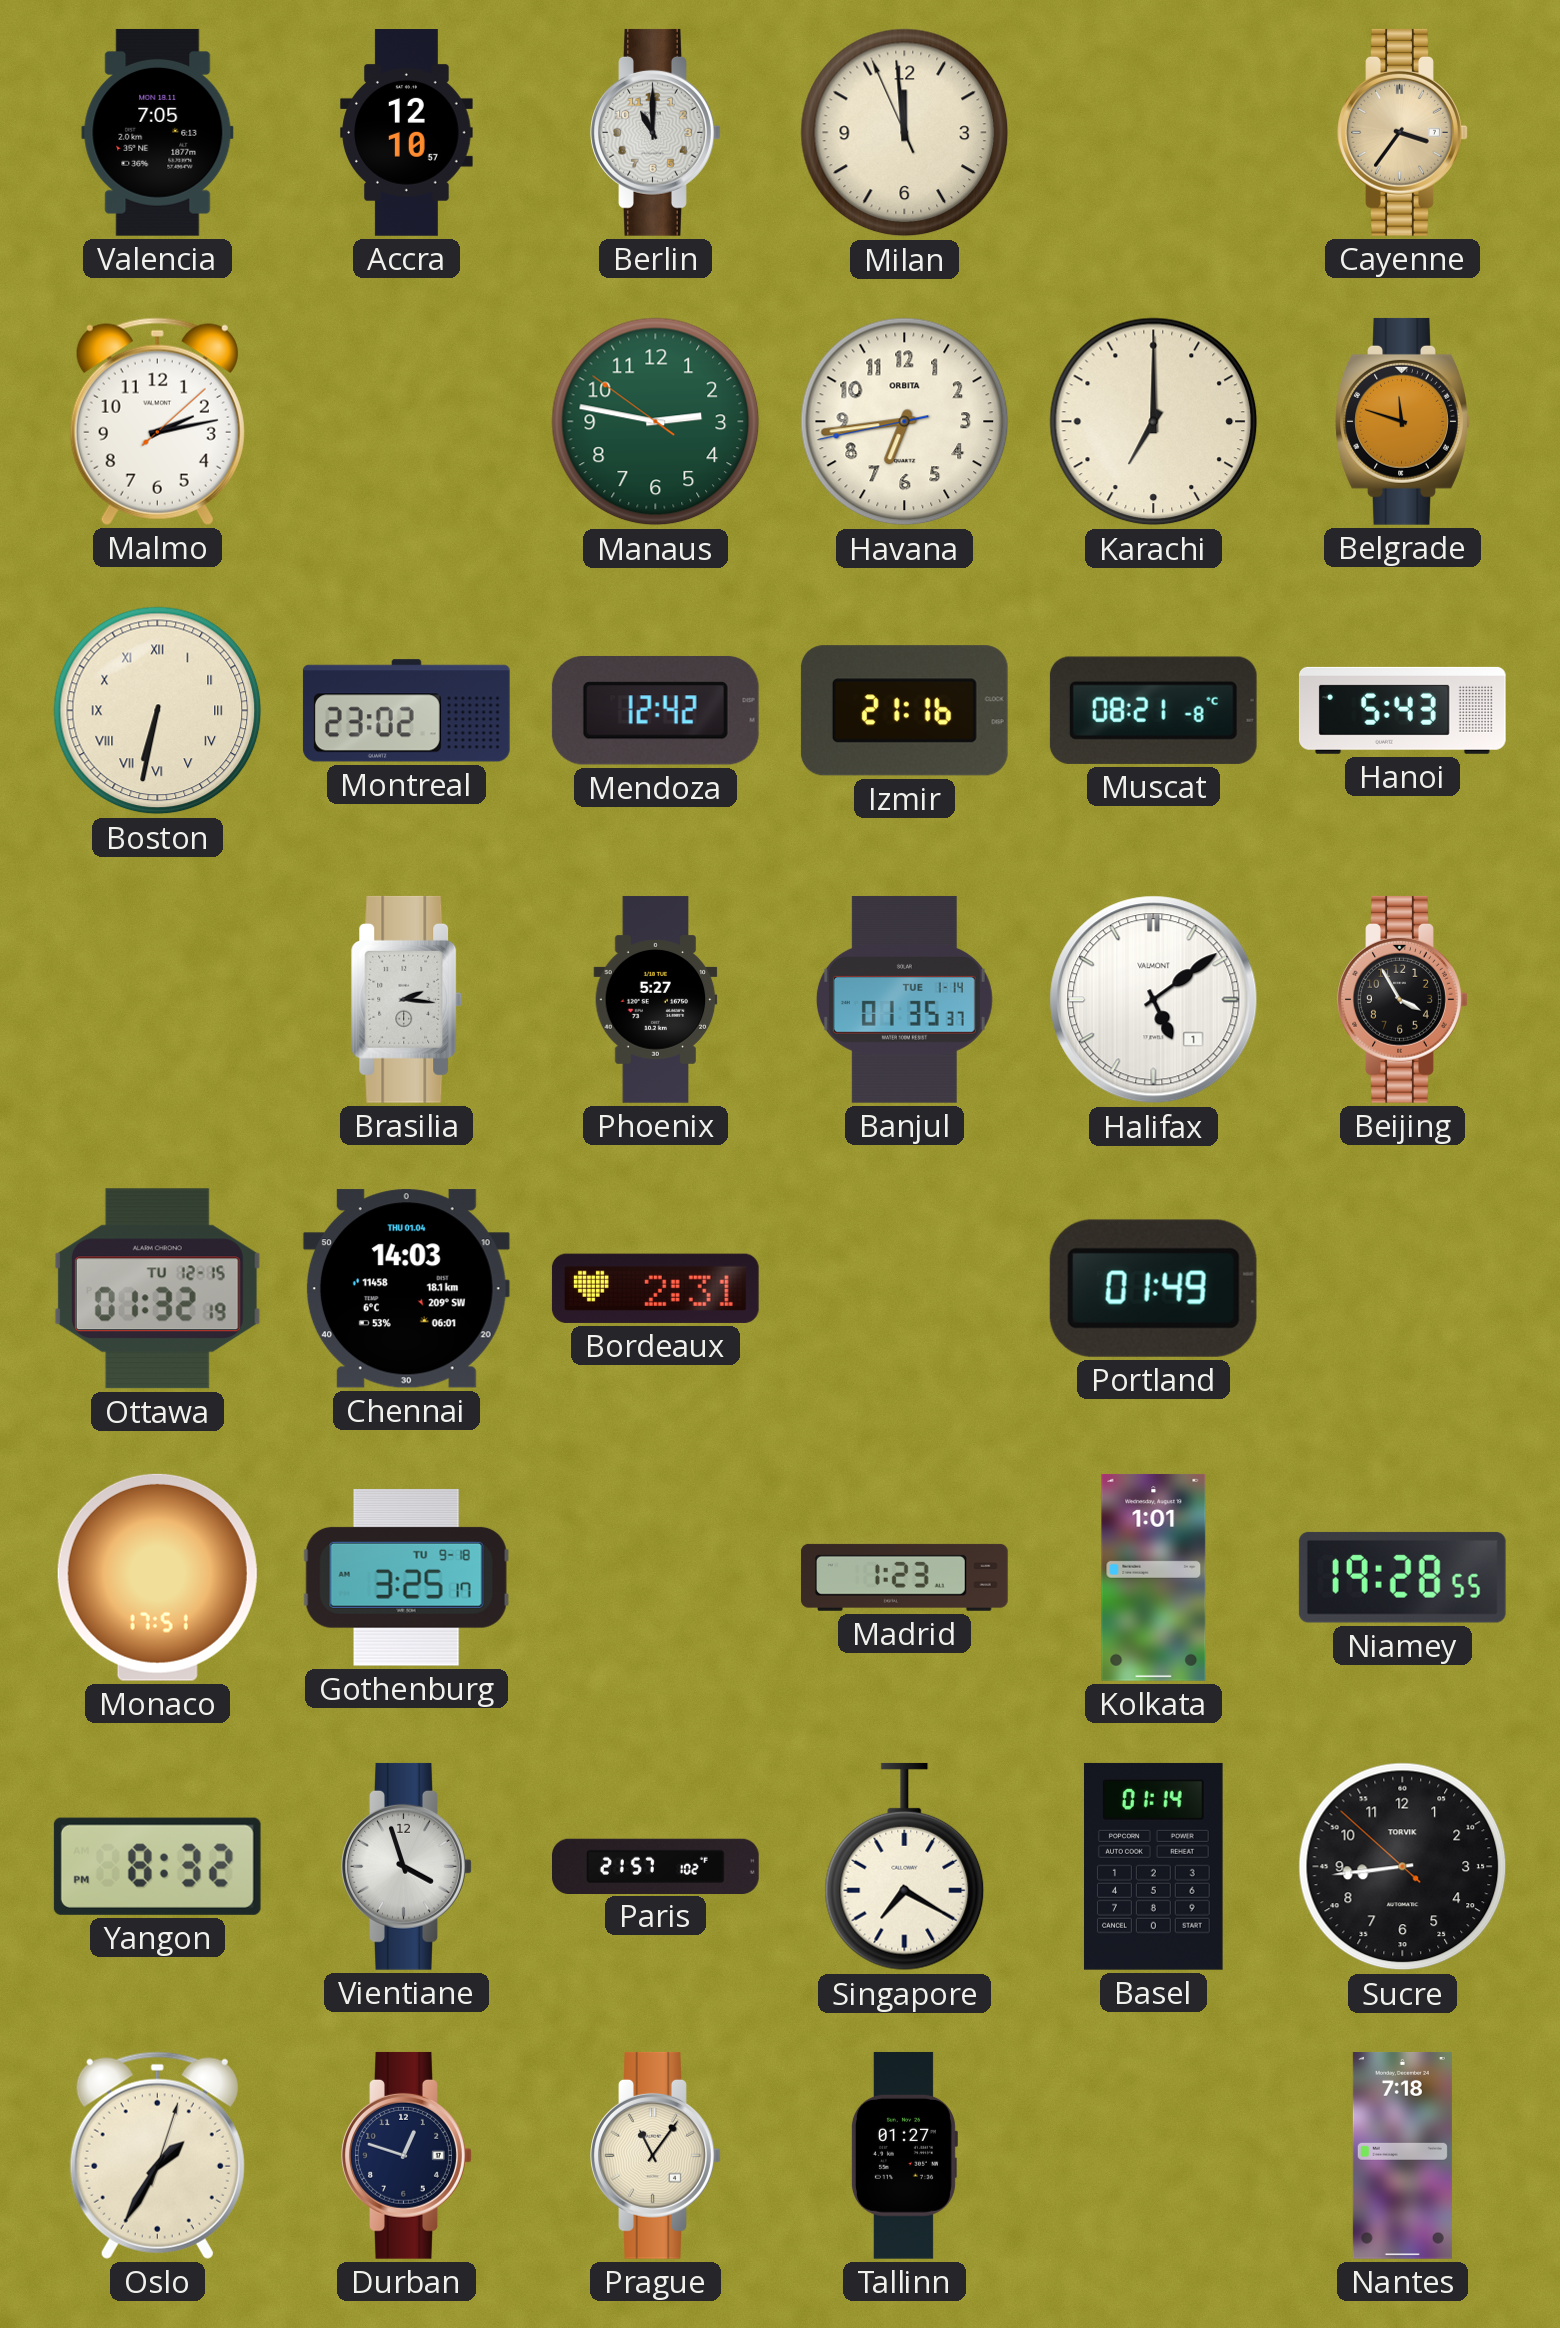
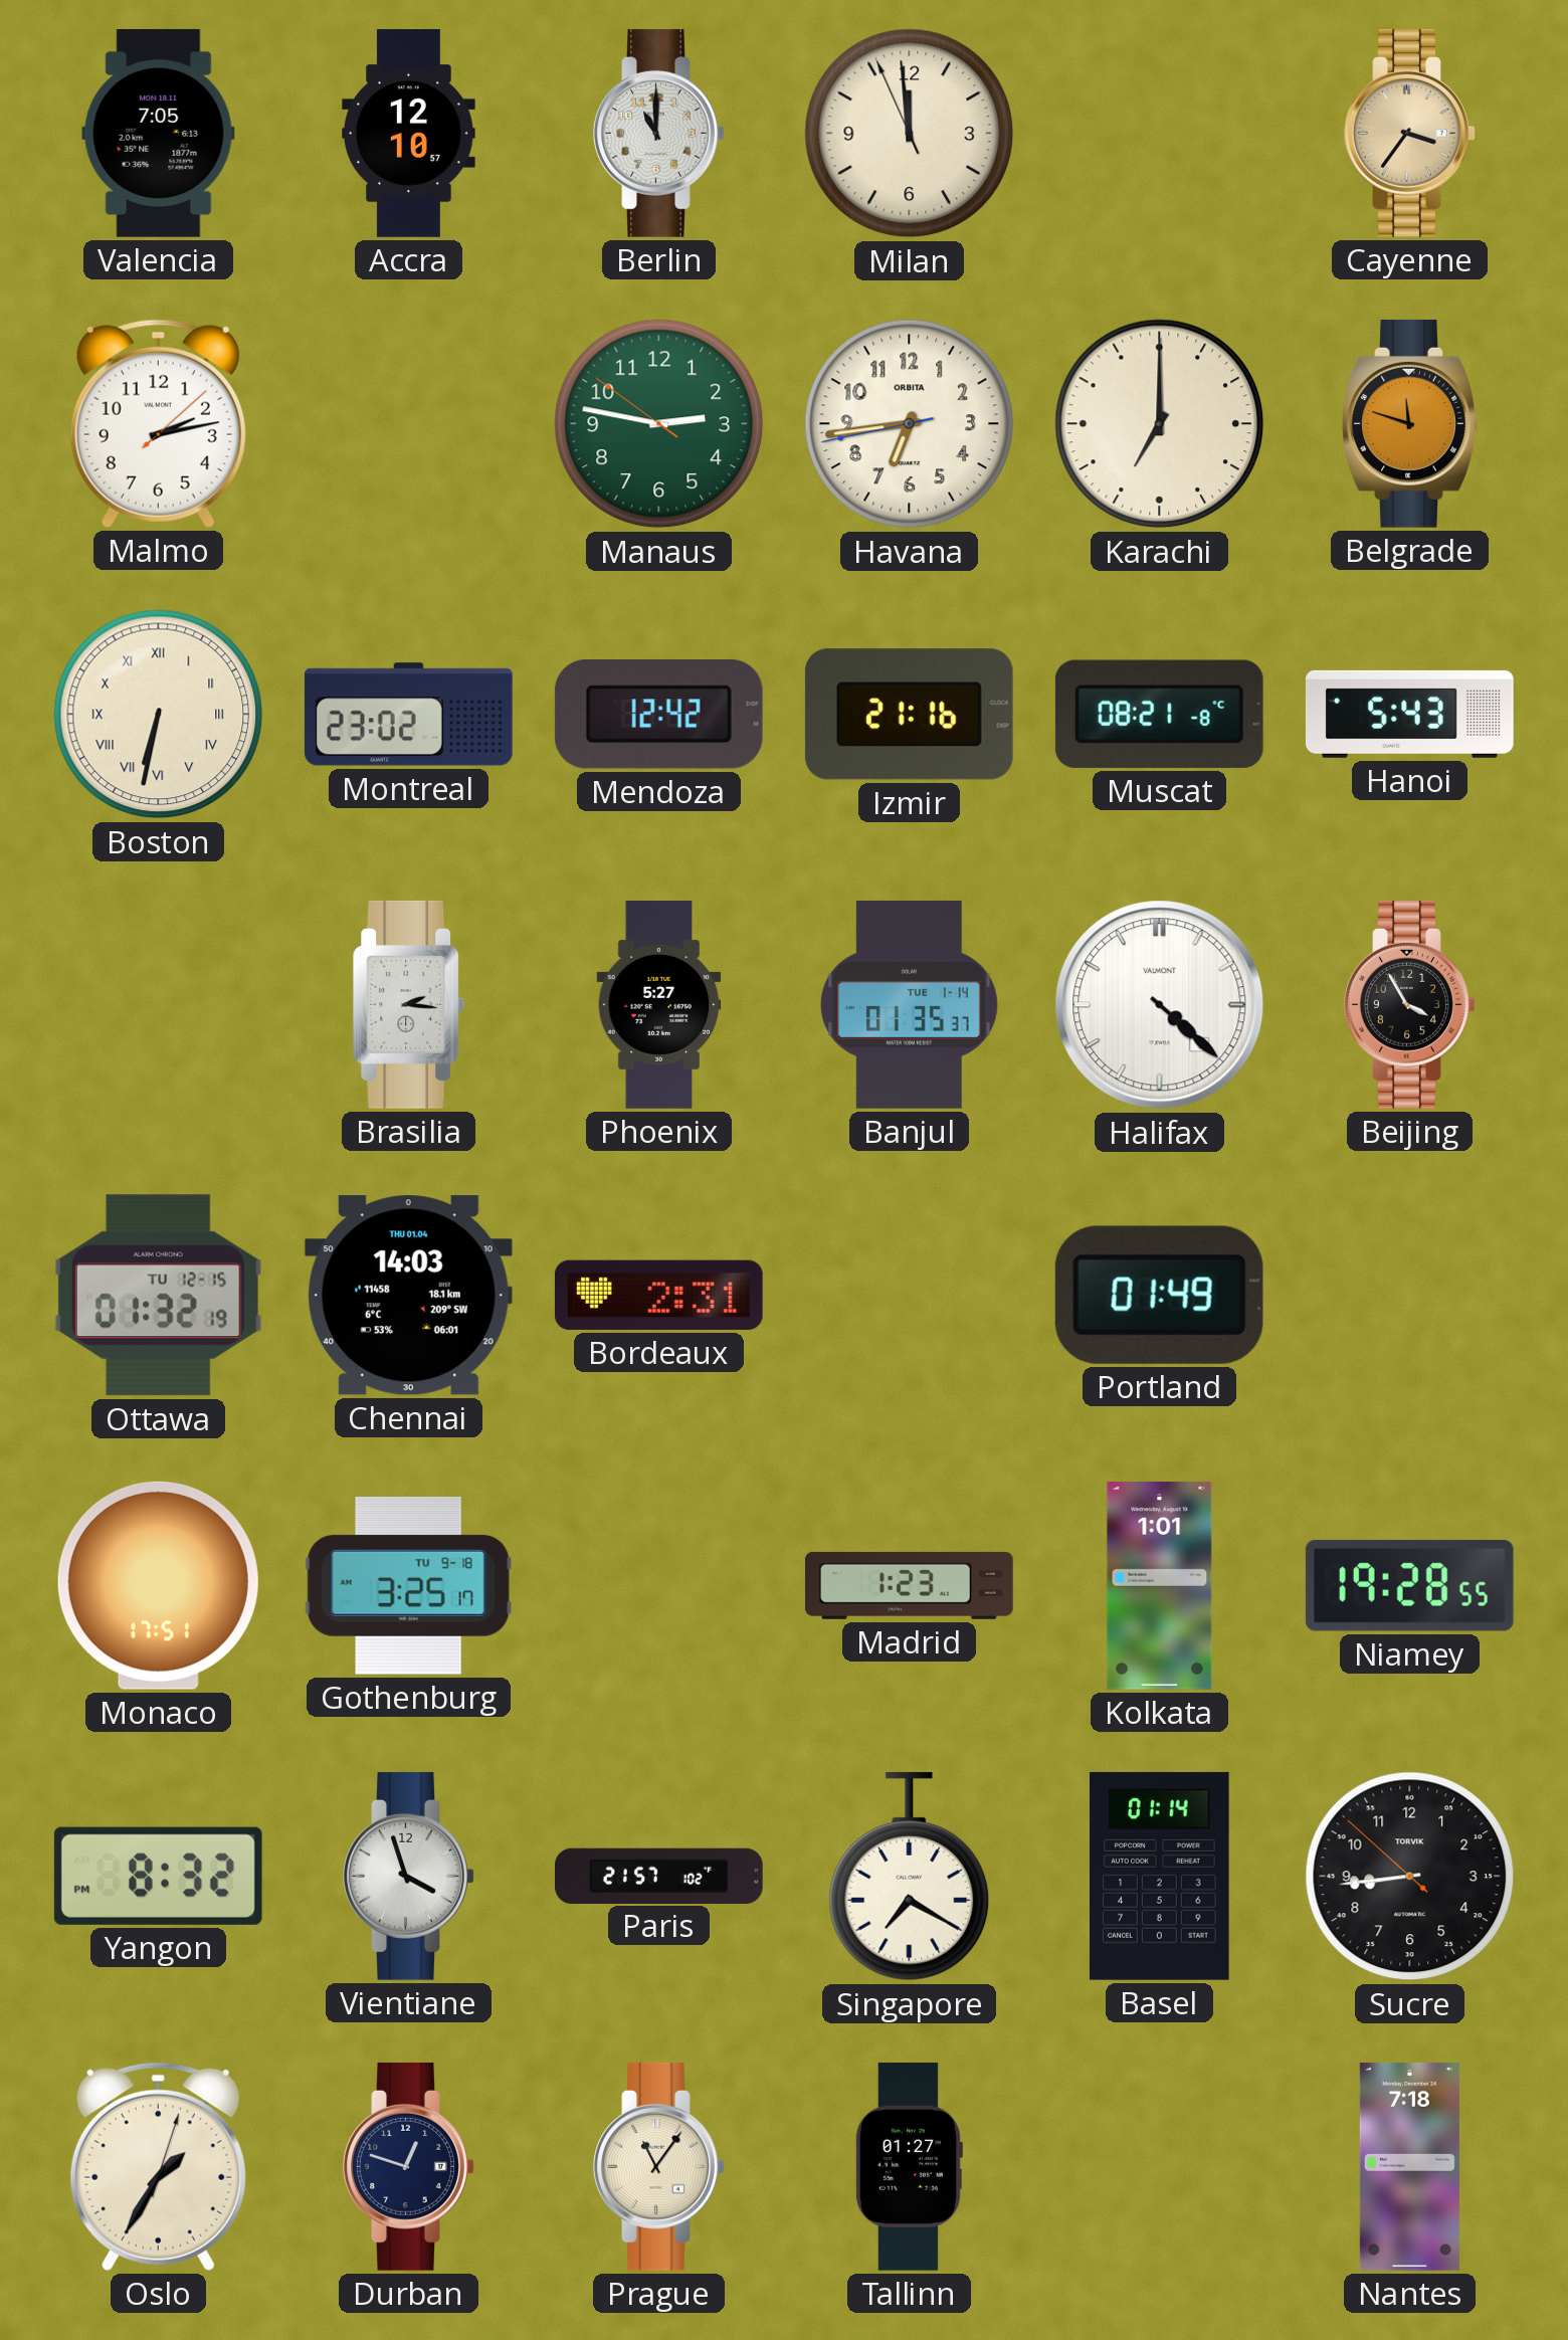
Halifax: 5:09 -> 4:22 (1160, 1005)
